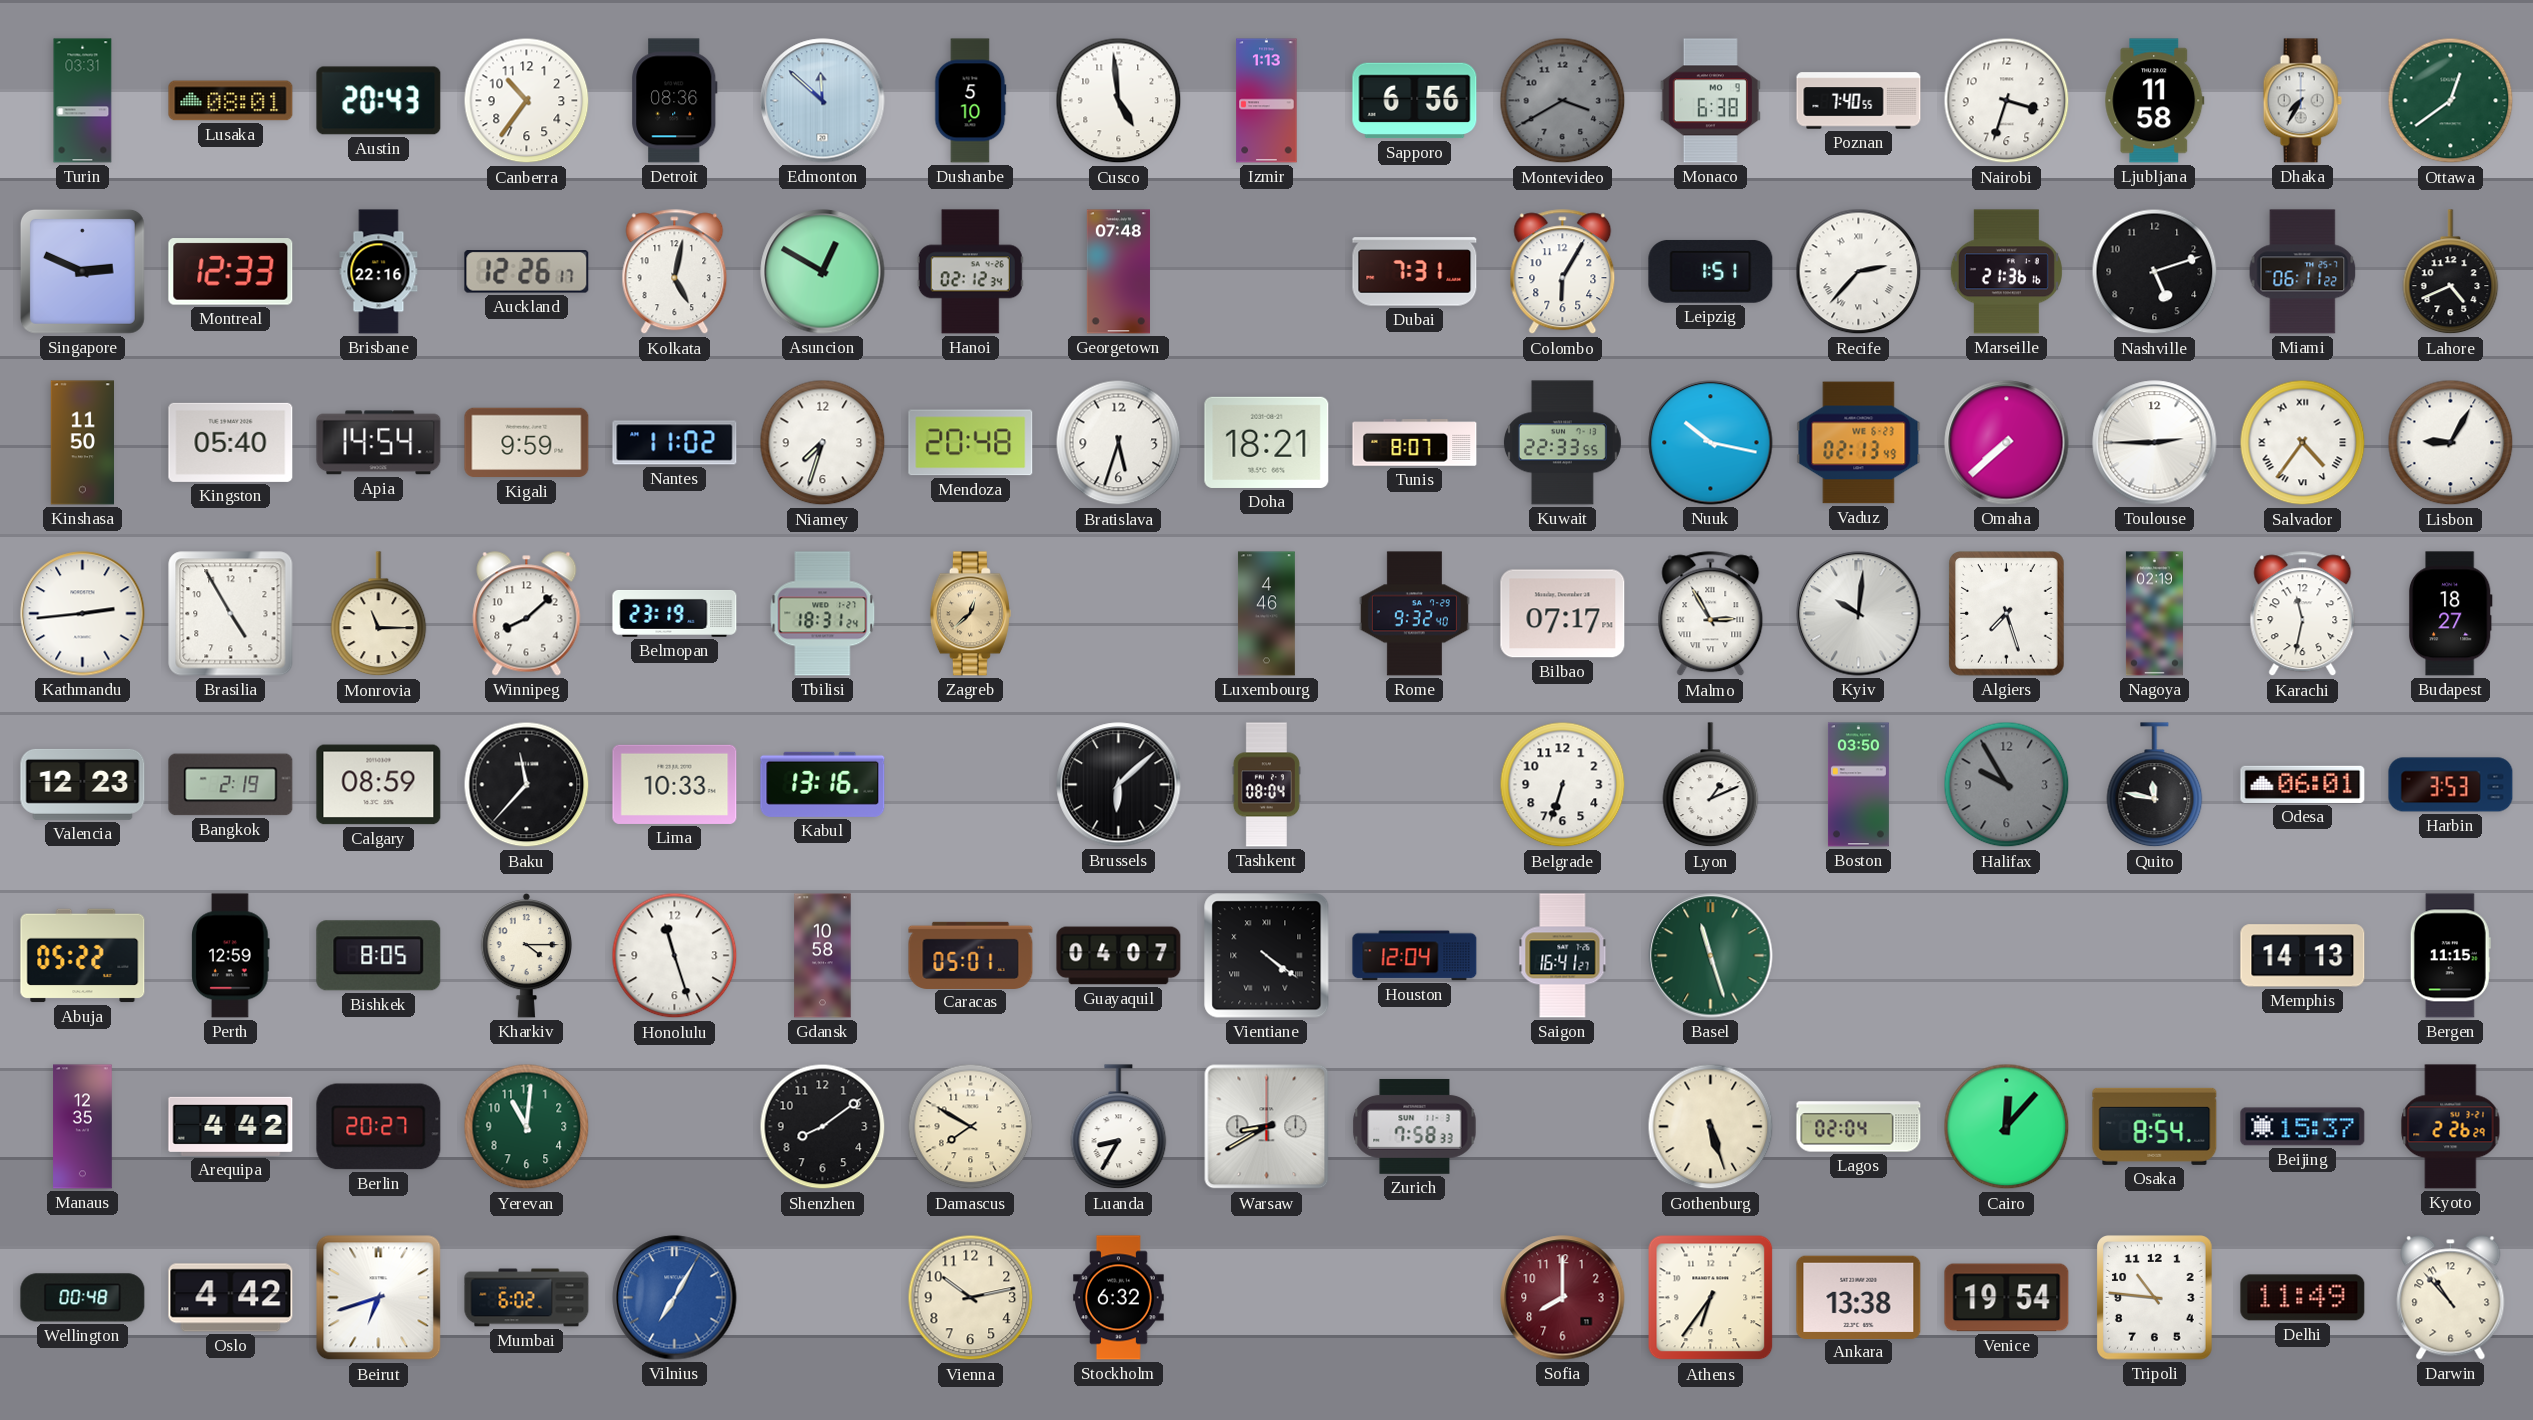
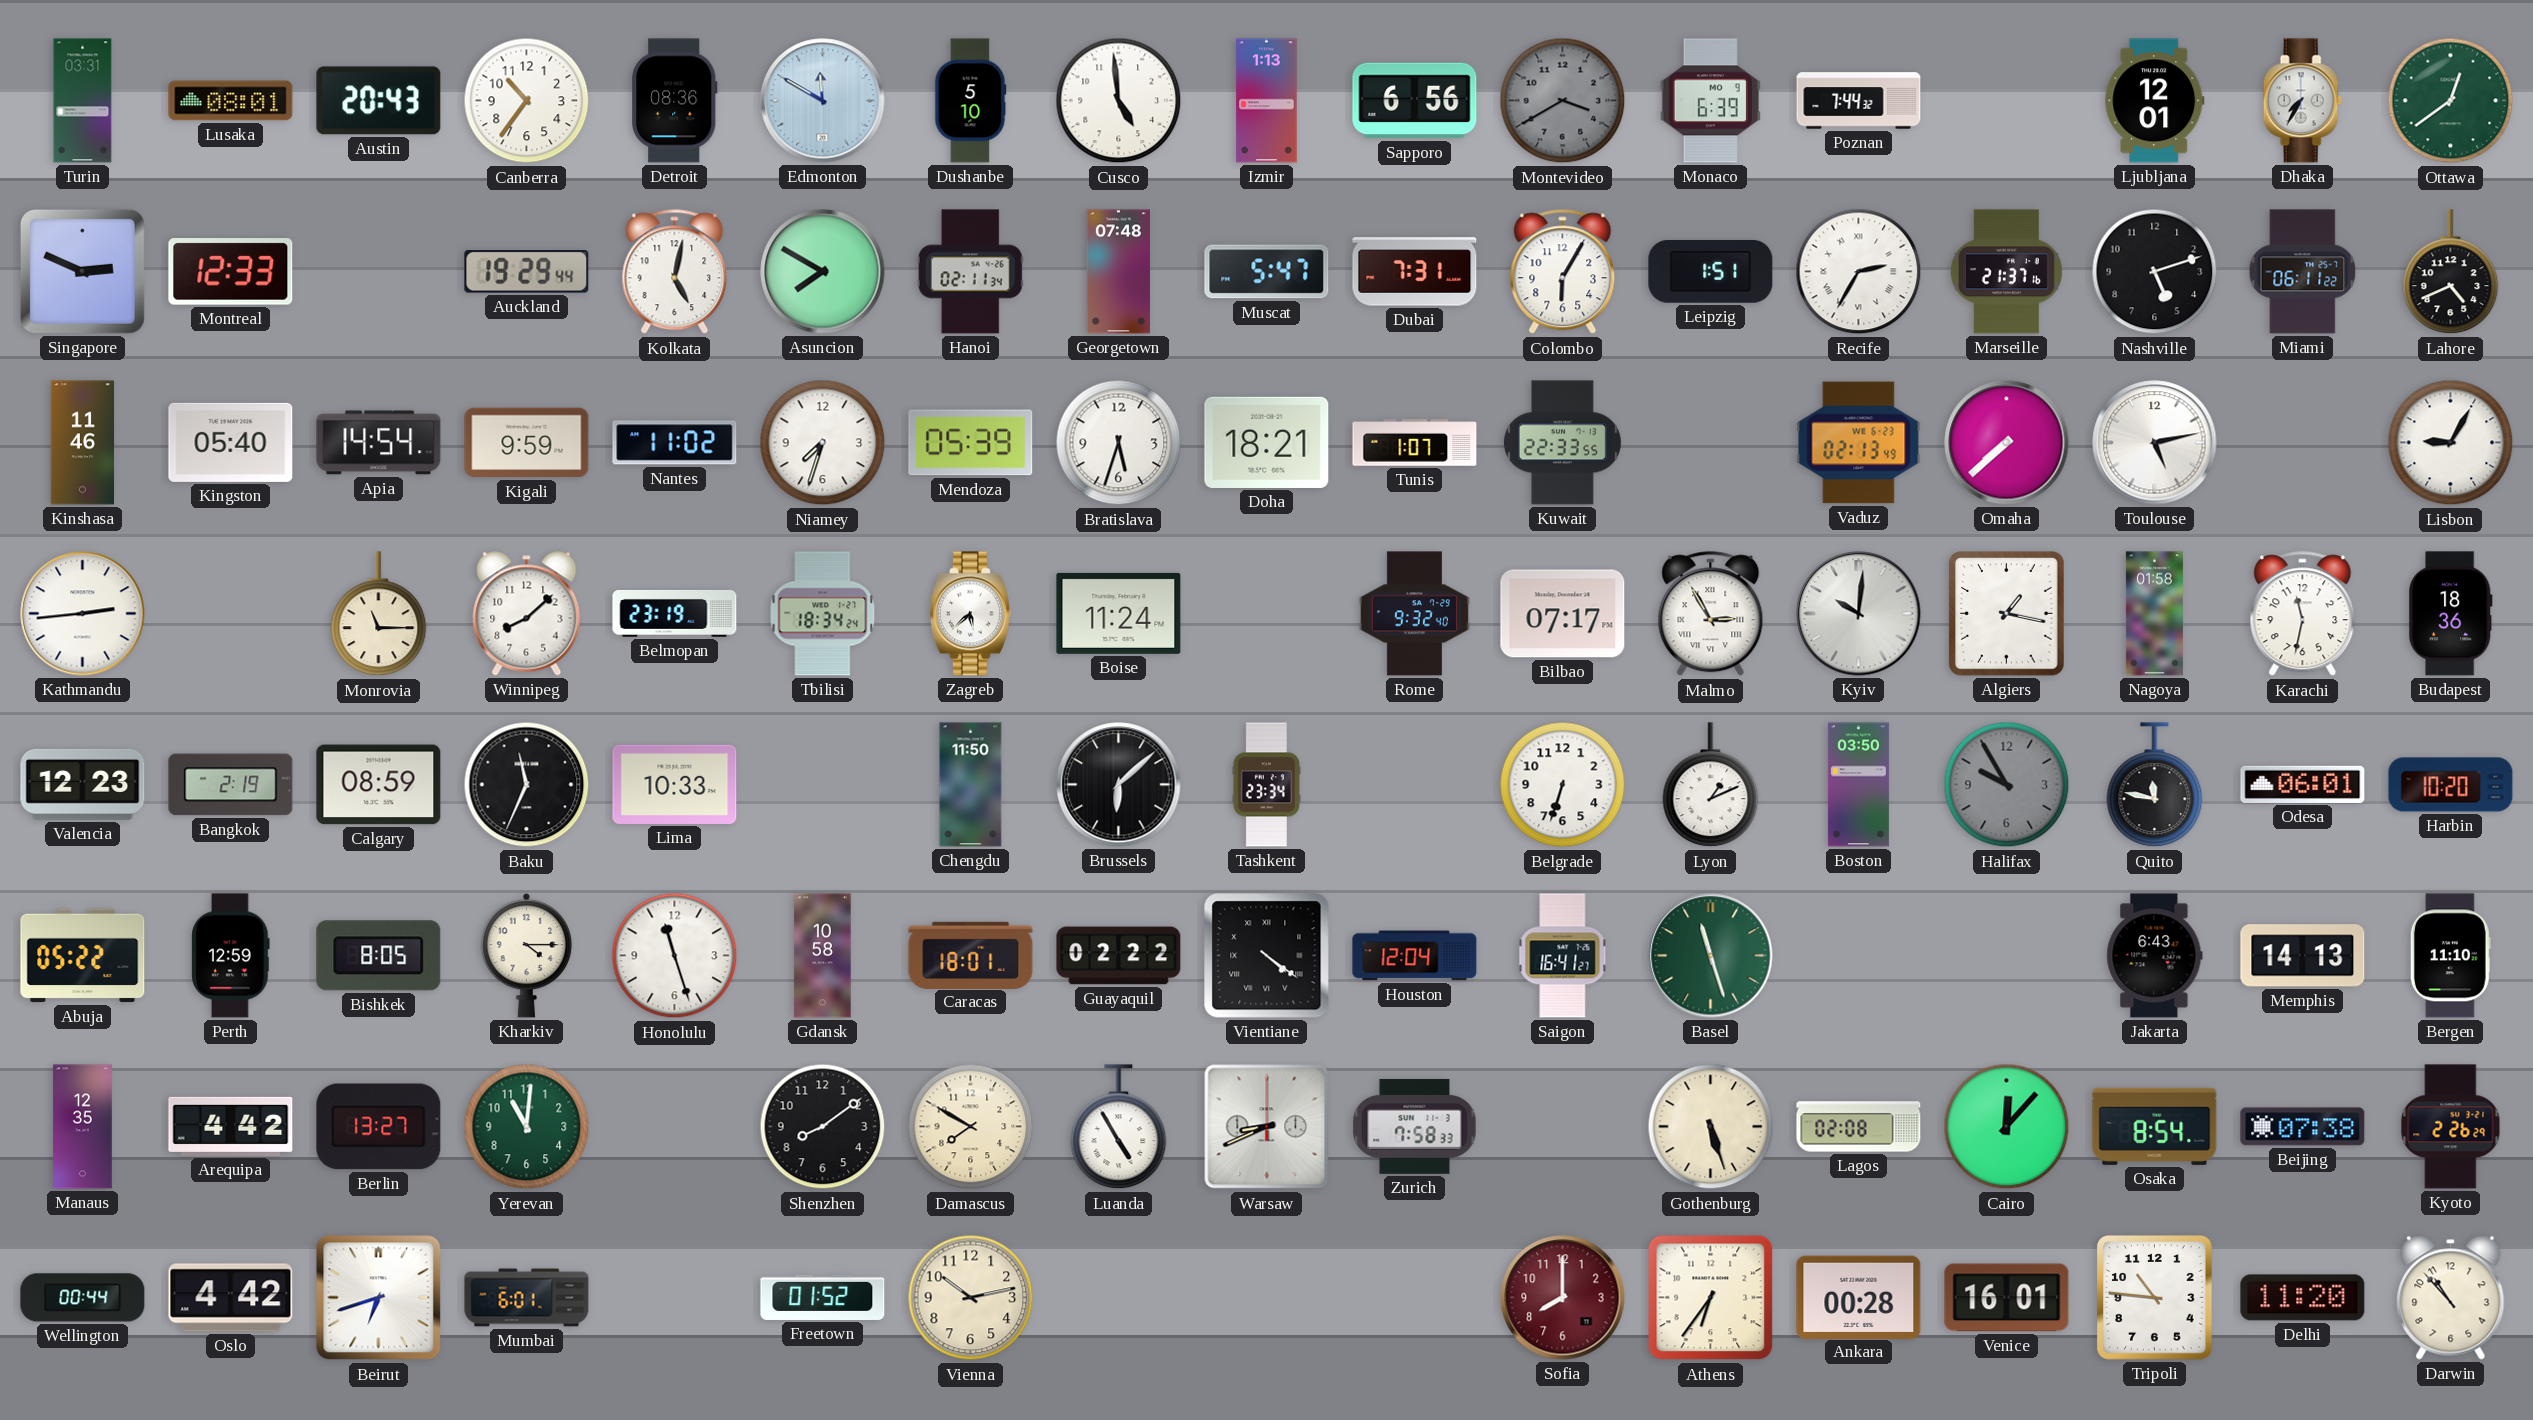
Edmonton: 11:52 -> 11:50 (823, 101)
Monaco: 6:38 -> 6:39 (1710, 101)
Poznan: 7:40 -> 7:44 (1859, 101)
Nairobi: 3:33 -> none (2007, 101)
Ljubljana: 11:58 -> 12:01 (2155, 101)
Brisbane: 22:16 -> none (379, 272)
Auckland: 12:26 -> 19:29 (527, 272)
Asuncion: 12:50 -> 7:50 (823, 272)
Hanoi: 02:12 -> 02:11 (970, 272)
Muscat: none -> 5:47 (1267, 272)
Recife: 2:37 -> 2:35 (1859, 272)
Marseille: 21:36 -> 21:37 (2006, 272)
Kinshasa: 11:50 -> 11:46 (83, 443)
Mendoza: 20:48 -> 05:39 (971, 443)
Tunis: 8:07 -> 1:07 (1415, 443)
Nuuk: 10:17 -> none (1711, 443)
Toulouse: 2:45 -> 5:13 (2155, 443)
Salvador: 4:36 -> none (2303, 443)
Brasilia: 4:55 -> none (231, 614)
Tbilisi: 18:31 -> 18:34 (823, 614)
Zagreb: 12:38 -> 5:38 (970, 614)
Zagreb dial: champagne -> white (970, 614)
Boise: none -> 11:24 (1119, 613)
Luxembourg: 4:46 -> none (1266, 614)
Algiers: 7:27 -> 1:17 (2007, 614)
Nagoya: 02:19 -> 01:58 (2154, 614)
Budapest: 18:27 -> 18:36 (2450, 614)
Baku: 11:37 -> 11:34 (527, 785)
Kabul: 13:16 -> none (823, 784)
Chengdu: none -> 11:50 (971, 785)
Tashkent: 08:04 -> 23:34 (1266, 785)
Harbin: 3:53 -> 10:20 (2451, 785)
Caracas: 05:01 -> 18:01 (971, 955)
Guayaquil: 04:07 -> 02:22 (1119, 956)
Jakarta: none -> 6:43 (2155, 956)
Bergen: 11:15 -> 11:10 (2450, 956)
Berlin: 20:27 -> 13:27 (379, 1127)
Luanda: 8:35 -> 4:55 (1119, 1127)
Warsaw: 8:40 -> 8:41 (1267, 1127)
Lagos: 02:04 -> 02:08 (1859, 1127)
Beijing: 15:37 -> 07:38 (2303, 1127)
Wellington: 00:48 -> 00:44 (83, 1298)
Mumbai: 6:02 -> 6:01 (527, 1298)
Vilnius: 7:05 -> none (675, 1298)
Freetown: none -> 01:52 (823, 1297)
Stockholm: 6:32 -> none (1119, 1298)
Ankara: 13:38 -> 00:28 (1859, 1297)
Venice: 19:54 -> 16:01 (2007, 1298)
Delhi: 11:49 -> 11:20 (2303, 1298)
